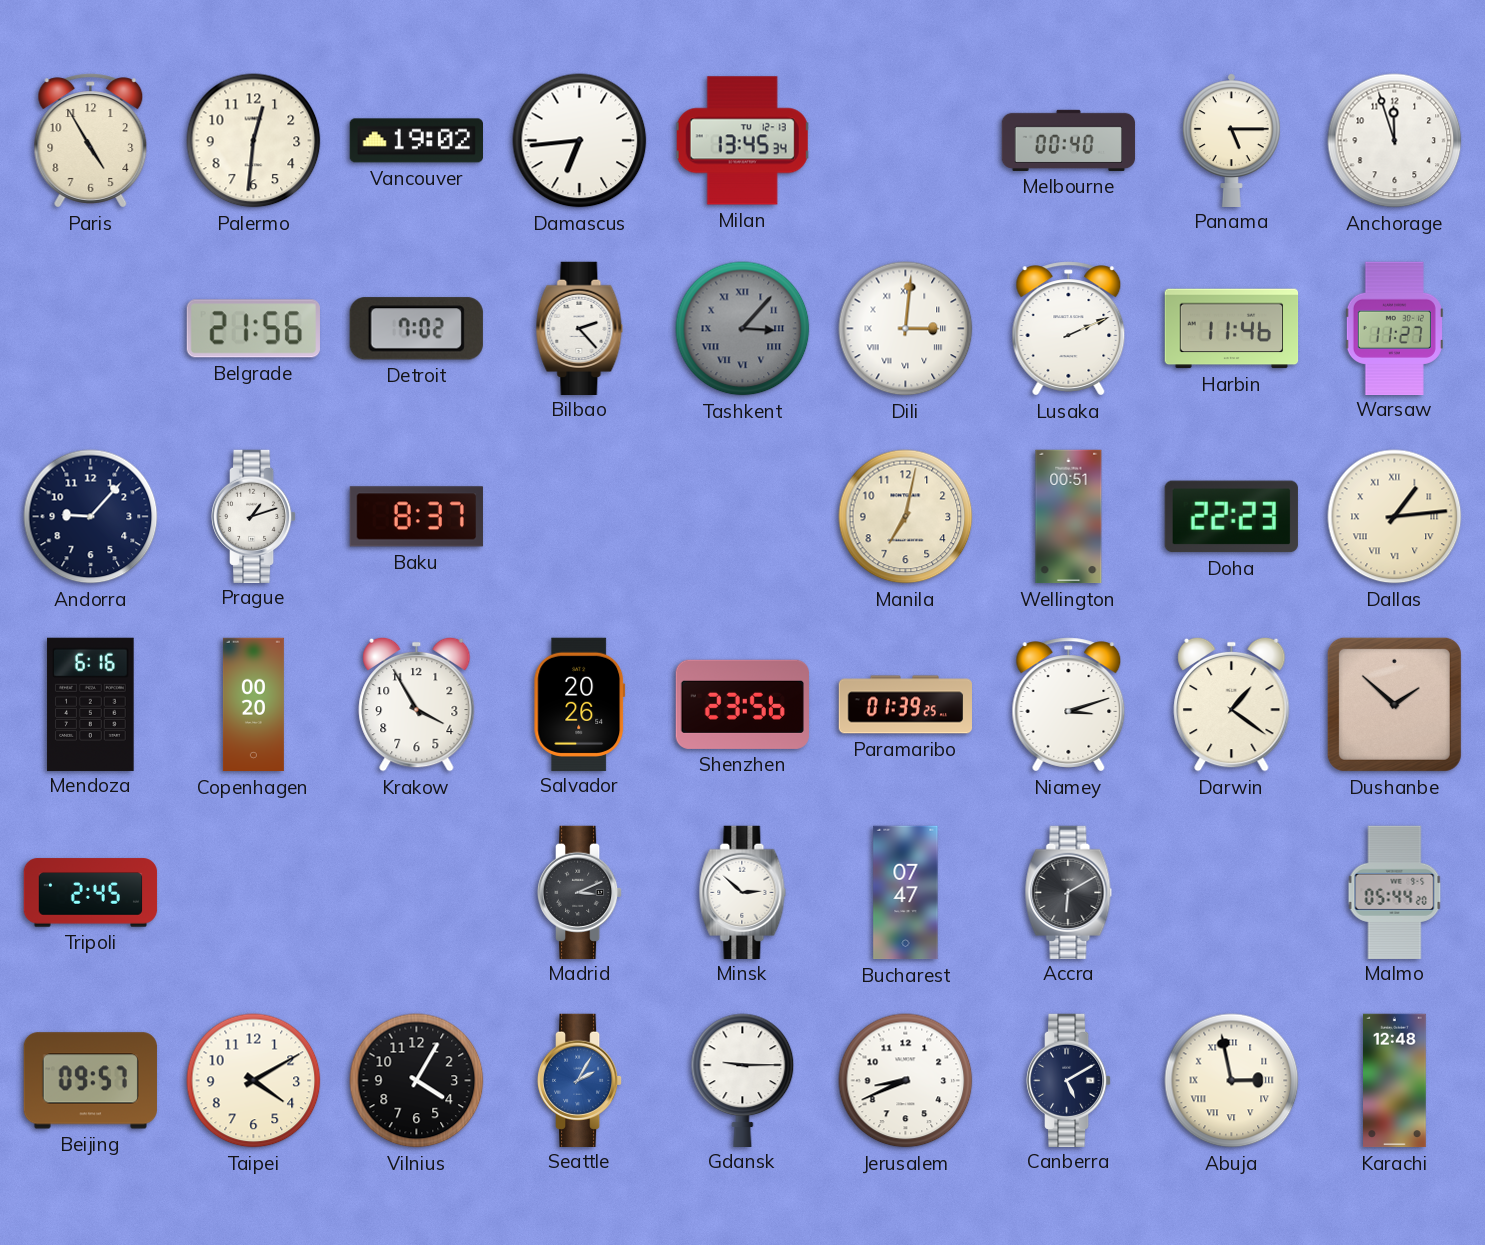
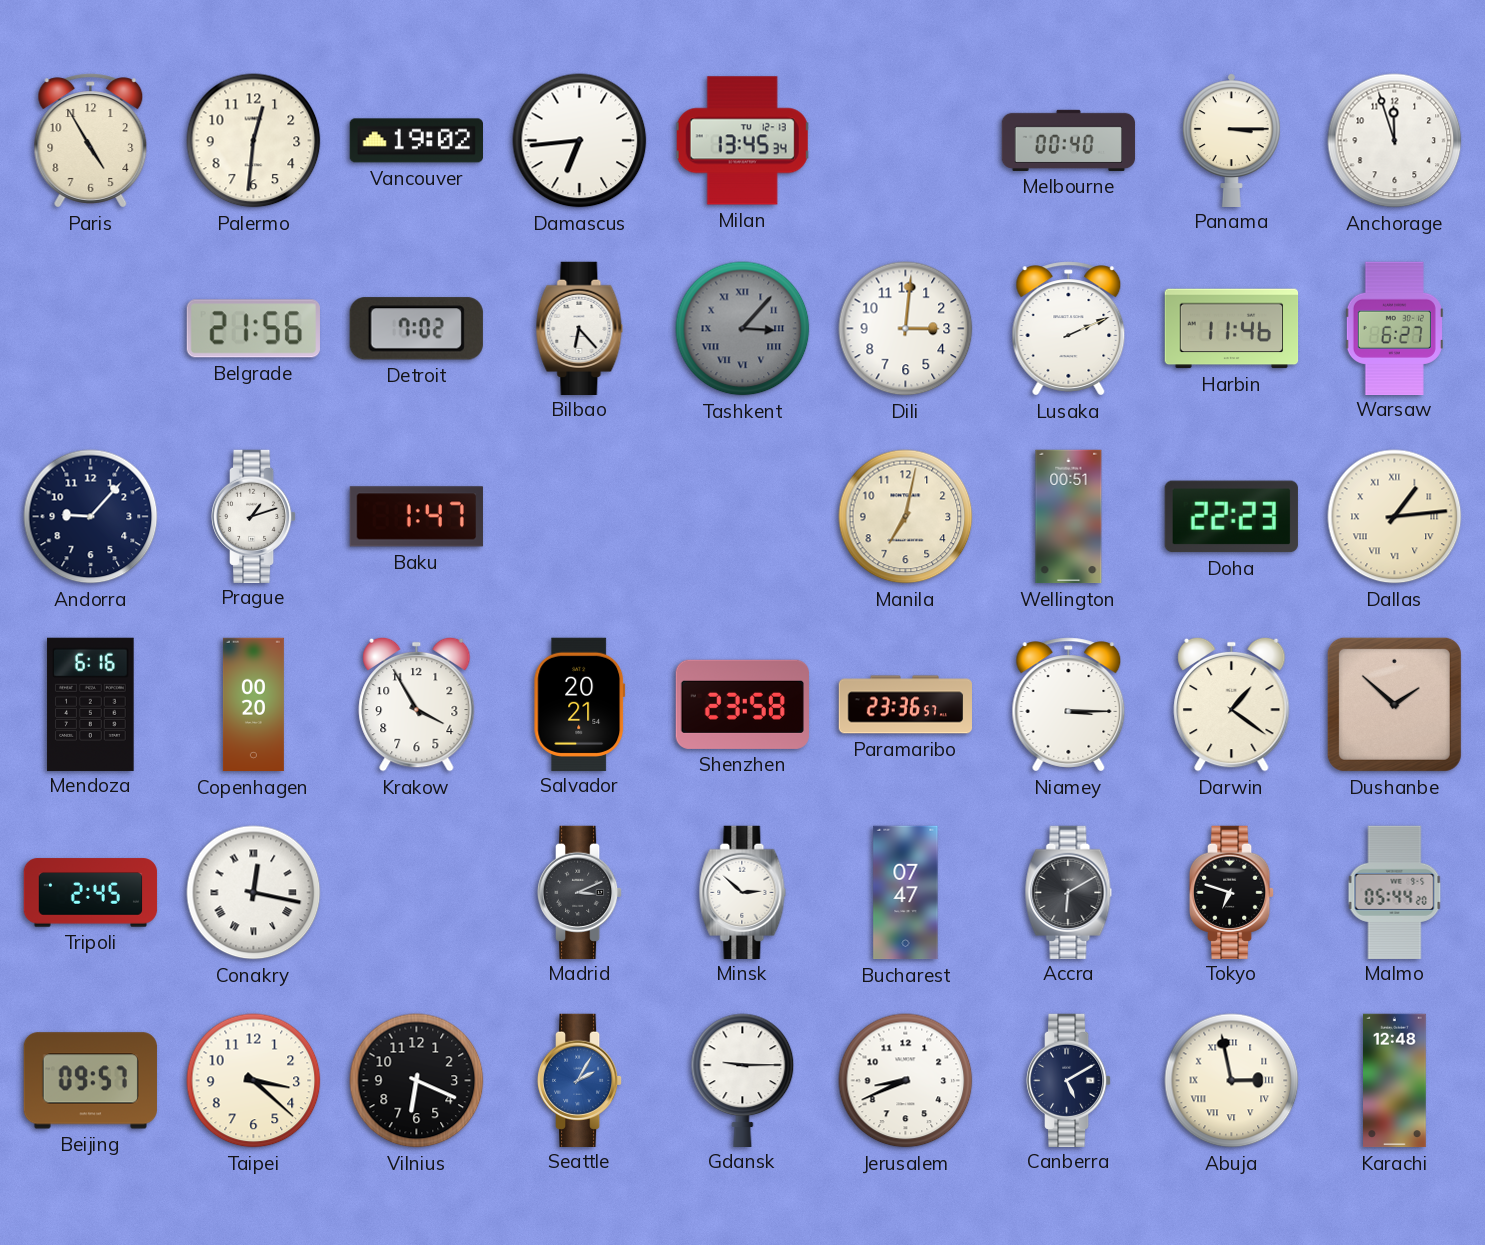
Panama: 5:15 -> 3:15 (1231, 140)
Bilbao: 2:23 -> 6:23 (580, 328)
Dili numerals: Roman -> Arabic (906, 329)
Warsaw: 11:27 -> 6:27 (1394, 328)
Baku: 8:37 -> 1:47 (416, 517)
Salvador: 20:26 -> 20:21 (580, 704)
Shenzhen: 23:56 -> 23:58 (742, 704)
Paramaribo: 01:39 -> 23:36 (905, 705)
Niamey: 3:12 -> 3:15 (1069, 705)
Conakry: none -> 12:17 (254, 893)
Tokyo: none -> 6:48 (1232, 892)
Taipei: 4:10 -> 3:22 (254, 1081)
Vilnius: 4:05 -> 6:19 (417, 1081)
